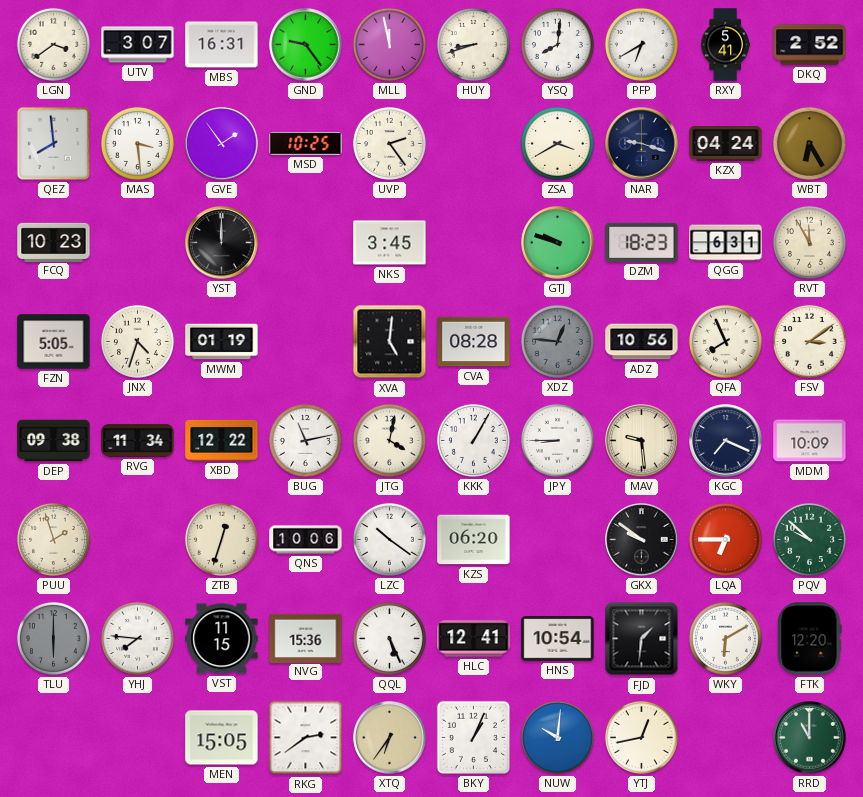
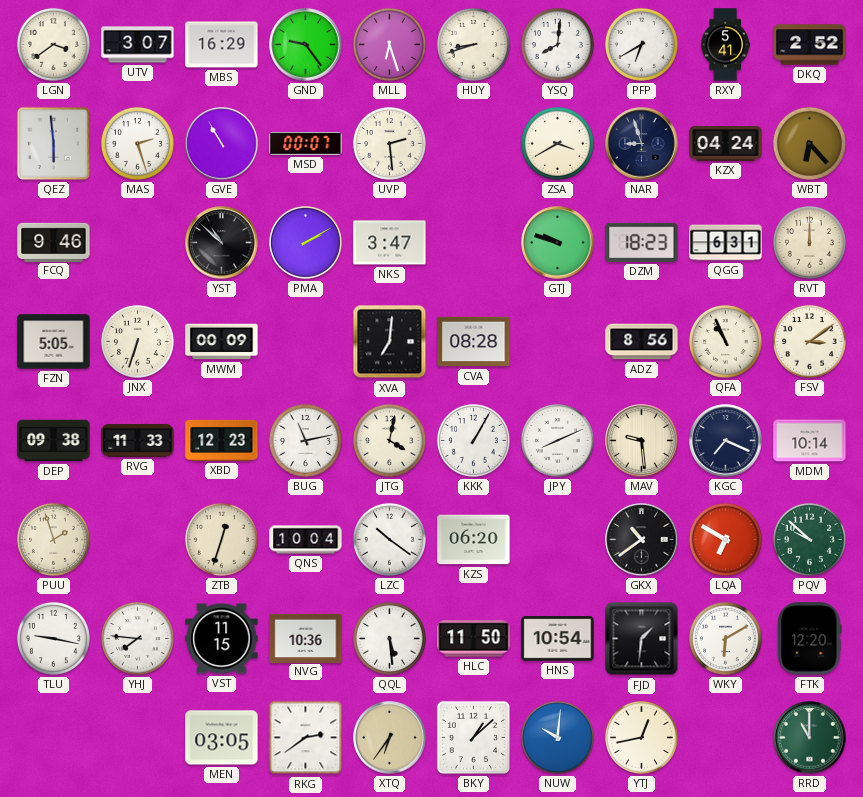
MBS: 16:31 -> 16:29 (222, 45)
MLL: 11:58 -> 6:27 (389, 44)
QEZ: 7:59 -> 5:59 (53, 143)
MAS: 3:29 -> 2:27 (137, 143)
GVE: 1:54 -> 10:55 (222, 144)
MSD: 10:25 -> 00:07 (306, 144)
UVP: 2:24 -> 2:29 (389, 143)
NAR: 9:18 -> 8:57 (642, 144)
WBT: 6:25 -> 6:23 (809, 143)
FCQ: 10:23 -> 9:46 (54, 242)
YST: 12:00 -> 10:52 (222, 243)
PMA: none -> 2:10 (305, 242)
NKS: 3:45 -> 3:47 (390, 243)
RVT: 11:55 -> 12:00 (809, 242)
JNX: 4:33 -> 6:33 (137, 341)
MWM: 01:19 -> 00:09 (222, 342)
XVA: 5:01 -> 7:01 (390, 342)
XDZ: 12:46 -> none (557, 341)
ADZ: 10:56 -> 8:56 (642, 342)
QFA: 7:56 -> 10:56 (725, 341)
RVG: 11:34 -> 11:33 (138, 441)
XBD: 12:22 -> 12:23 (222, 440)
JPY: 8:45 -> 8:11 (557, 440)
MDM: 10:09 -> 10:14 (810, 441)
QNS: 10:06 -> 10:04 (306, 540)
GKX: 9:51 -> 10:39 (642, 540)
LQA: 6:45 -> 6:50 (725, 539)
TLU: 6:00 -> 9:17 (53, 638)
TLU dial: grey -> white (53, 638)
NVG: 15:36 -> 10:36 (306, 638)
QQL: 5:26 -> 5:29 (389, 638)
HLC: 12:41 -> 11:50 (474, 639)
MEN: 15:05 -> 03:05 (222, 738)
BKY: 1:04 -> 1:08 (473, 737)
